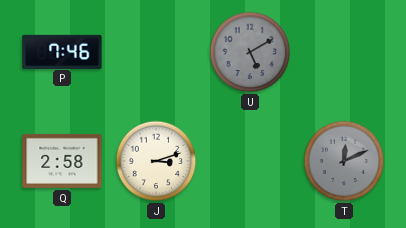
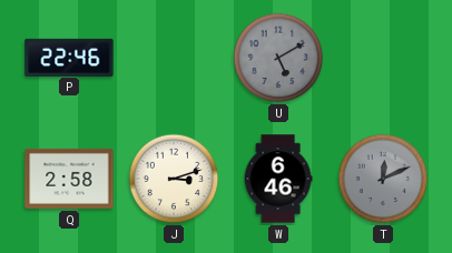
P: 7:46 -> 22:46 (69, 57)
W: none -> 6:46 (278, 179)
